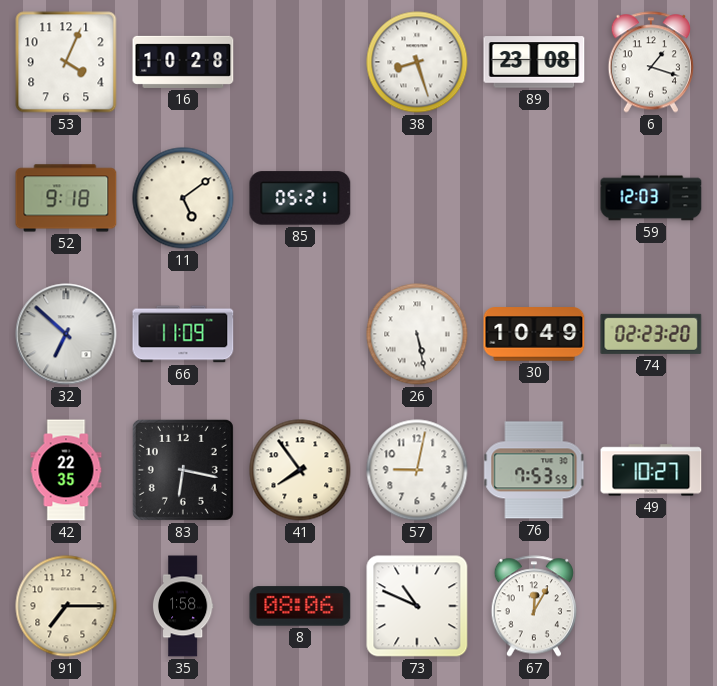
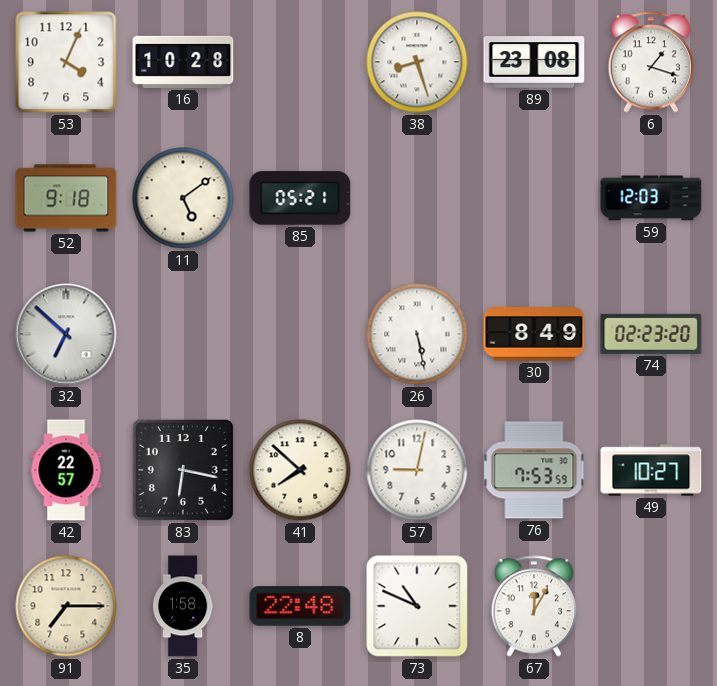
66: 11:09 -> none (183, 334)
30: 10:49 -> 8:49 (534, 334)
42: 22:35 -> 22:57 (66, 470)
41: 7:54 -> 7:52 (300, 470)
8: 08:06 -> 22:48 (300, 606)
